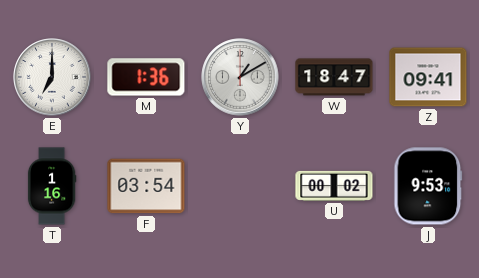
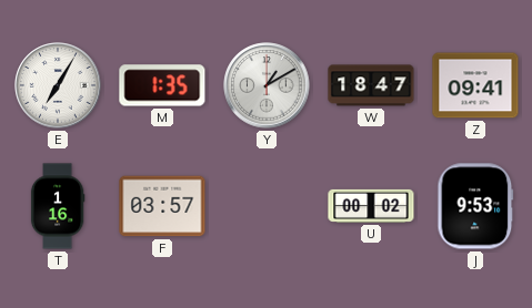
E: 7:00 -> 7:05 (58, 85)
M: 1:36 -> 1:35 (162, 85)
F: 03:54 -> 03:57 (162, 206)
